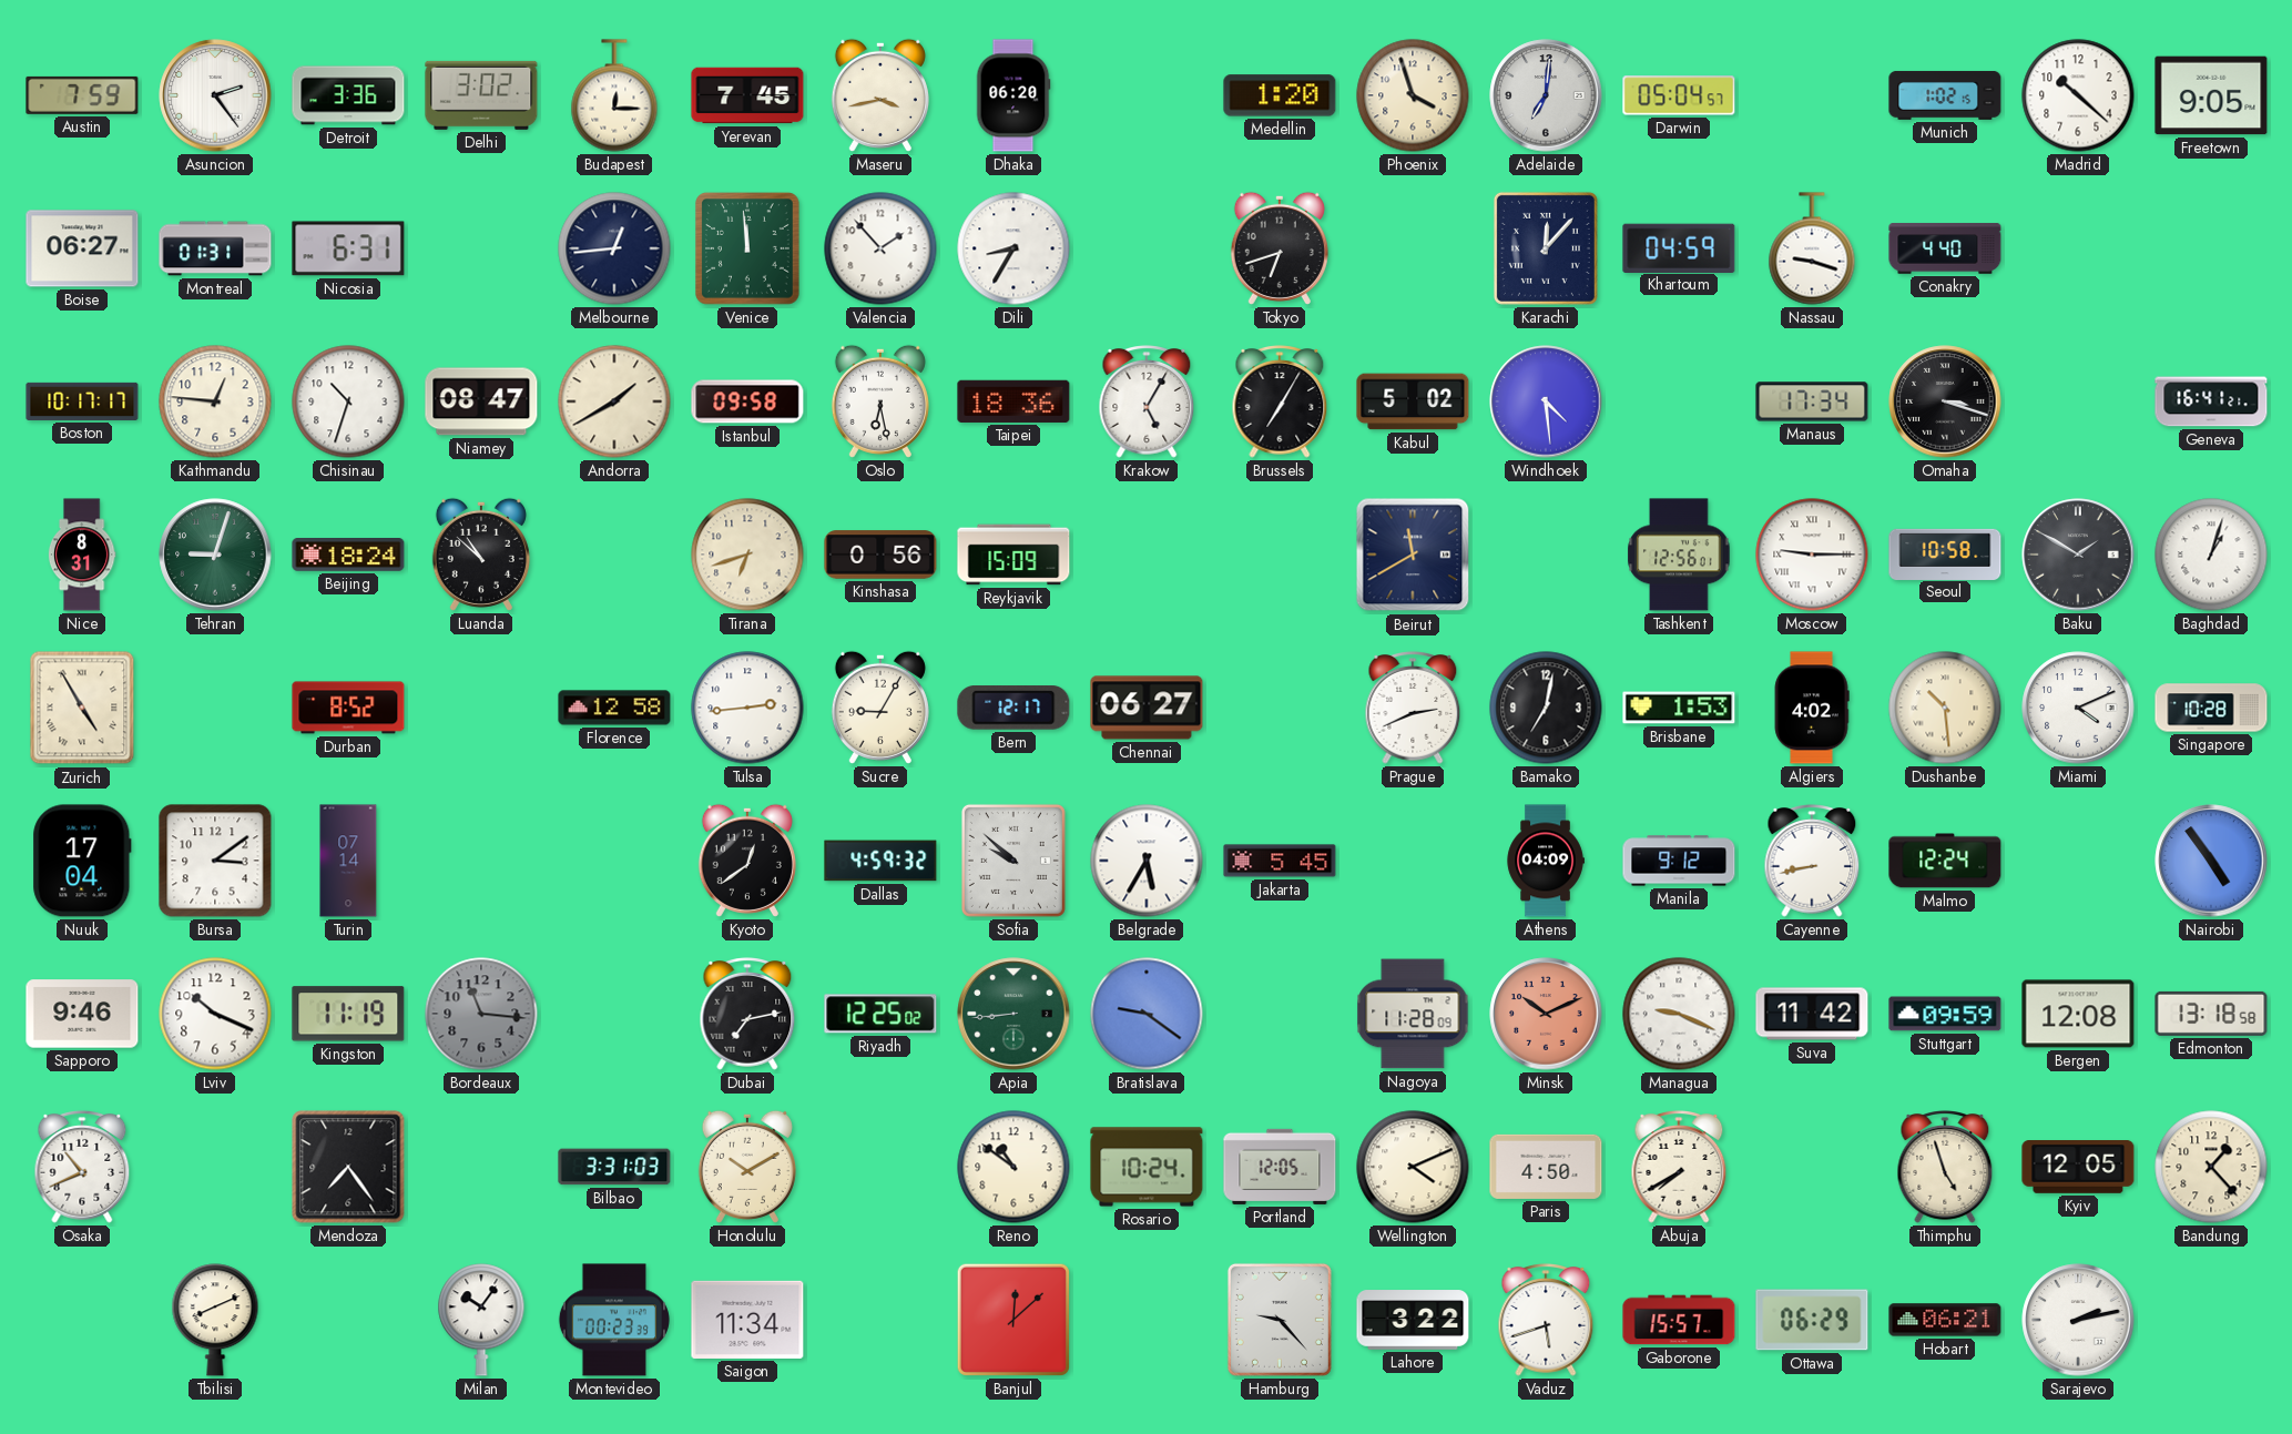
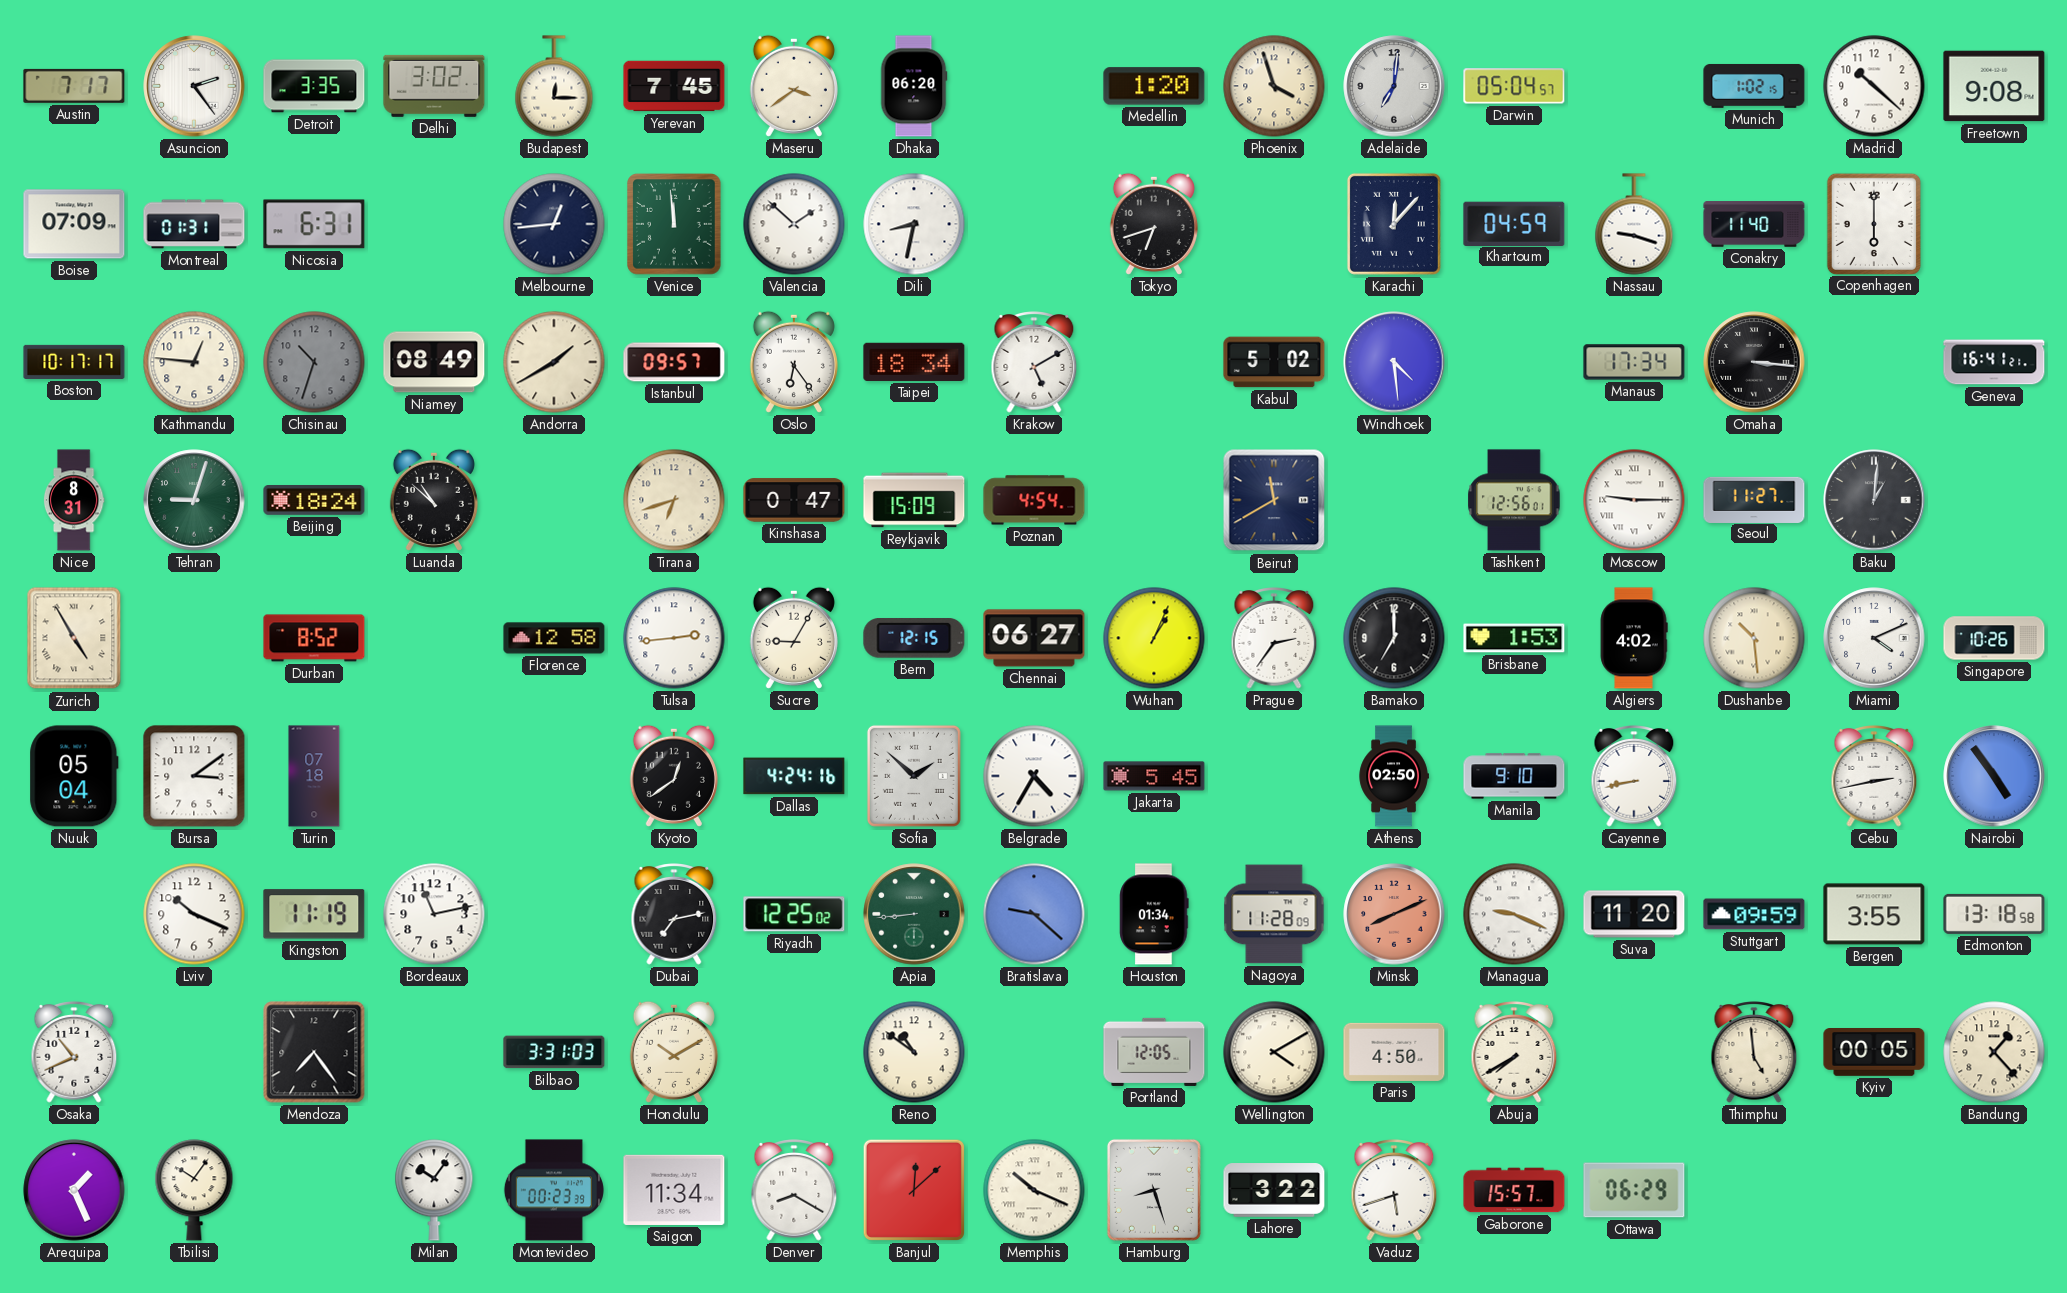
Austin: 7:59 -> 7:17 (74, 86)
Detroit: 3:36 -> 3:35 (314, 86)
Maseru: 3:43 -> 3:39 (794, 86)
Freetown: 9:05 -> 9:08 (1994, 86)
Boise: 06:27 -> 07:09 (74, 224)
Valencia: 1:53 -> 1:52 (794, 224)
Dili: 8:35 -> 8:32 (914, 224)
Conakry: 4:40 -> 11:40 (1754, 224)
Copenhagen: none -> 6:00 (1874, 223)
Chisinau dial: white -> grey (314, 362)
Niamey: 08:47 -> 08:49 (434, 362)
Istanbul: 09:58 -> 09:57 (674, 362)
Oslo: 6:28 -> 6:24 (794, 362)
Taipei: 18:36 -> 18:34 (914, 362)
Krakow: 5:05 -> 5:10 (1034, 362)
Brussels: 7:05 -> none (1280, 401)
Omaha: 3:18 -> 3:16 (1754, 362)
Kinshasa: 0:56 -> 0:47 (794, 500)
Poznan: none -> 4:54 (1034, 500)
Seoul: 10:58 -> 11:27 (1754, 499)
Baku: 1:50 -> 1:01 (1874, 500)
Baghdad: 1:03 -> none (2211, 555)
Bern: 12:17 -> 12:15 (914, 639)
Wuhan: none -> 1:04 (1154, 638)
Prague: 2:41 -> 2:36 (1274, 638)
Bamako: 7:02 -> 7:00 (1394, 638)
Singapore: 10:28 -> 10:26 (1994, 638)
Nuuk: 17:04 -> 05:04 (74, 776)
Turin: 07:14 -> 07:18 (314, 776)
Dallas: 4:59 -> 4:24 (794, 776)
Sofia: 9:52 -> 1:52 (914, 776)
Belgrade: 5:35 -> 4:35 (1034, 776)
Athens: 04:09 -> 02:50 (1394, 776)
Manila: 9:12 -> 9:10 (1514, 776)
Malmo: 12:24 -> none (1945, 861)
Cebu: none -> 2:43 (1874, 776)
Sapporo: 9:46 -> none (82, 1014)
Bordeaux: 11:16 -> 11:13 (434, 914)
Bordeaux dial: grey -> white (434, 914)
Bratislava: 9:21 -> 9:22 (1034, 914)
Houston: none -> 01:34 (1154, 914)
Minsk: 10:11 -> 8:11 (1394, 914)
Suva: 11:42 -> 11:20 (1634, 914)
Bergen: 12:08 -> 3:55 (1874, 914)
Rosario: 10:24 -> none (1147, 1167)
Wellington: 4:11 -> 4:10 (1274, 1052)
Thimphu: 4:57 -> 4:59 (1754, 1052)
Kyiv: 12:05 -> 00:05 (1874, 1053)
Arequipa: none -> 1:26 (74, 1190)
Tbilisi: 8:11 -> 10:06 (194, 1190)
Denver: none -> 8:20 (794, 1190)
Memphis: none -> 10:19 (1034, 1190)
Hamburg: 9:23 -> 8:27 (1154, 1190)
Hobart: 06:21 -> none (1945, 1320)
Sarajevo: 2:13 -> none (2078, 1320)
